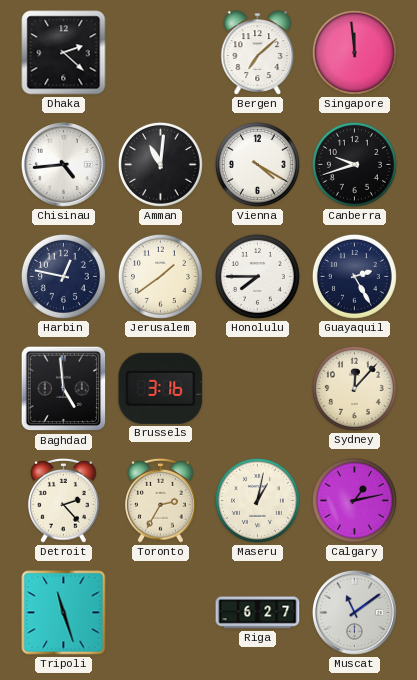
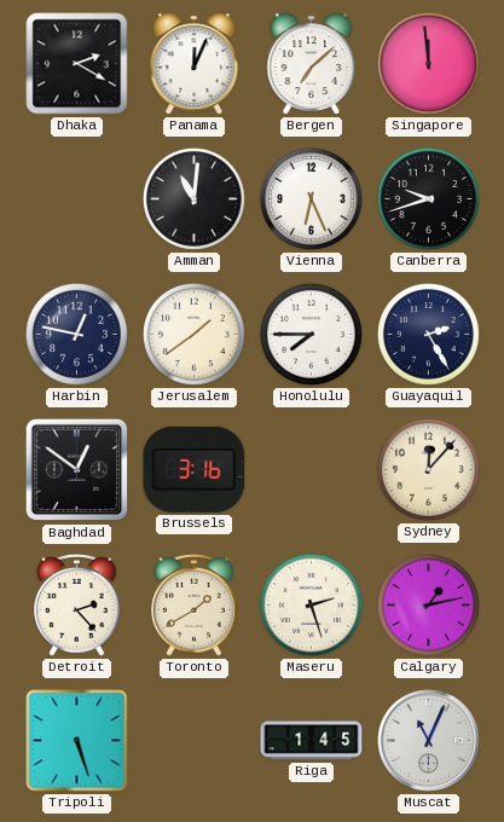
Dhaka: 2:22 -> 2:20 (77, 64)
Panama: none -> 12:04 (195, 64)
Chisinau: 4:44 -> none (64, 165)
Vienna: 4:20 -> 6:26 (311, 198)
Baghdad: 4:59 -> 12:51 (77, 470)
Toronto: 2:35 -> 1:40 (195, 604)
Maseru: 1:02 -> 2:27 (311, 604)
Tripoli: 11:27 -> 5:27 (77, 741)
Riga: 6:27 -> 1:45 (312, 741)
Muscat: 11:09 -> 11:04 (429, 741)
